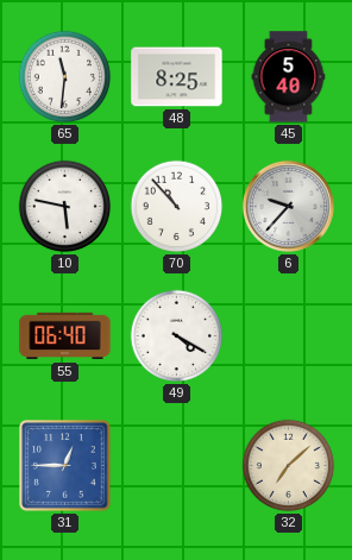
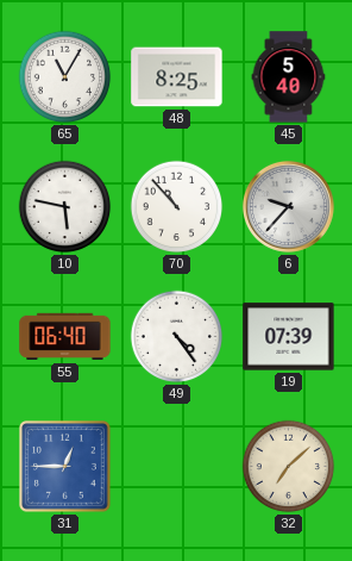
65: 11:31 -> 11:05 (65, 77)
49: 4:20 -> 4:24 (177, 337)
19: none -> 07:39 (289, 337)
